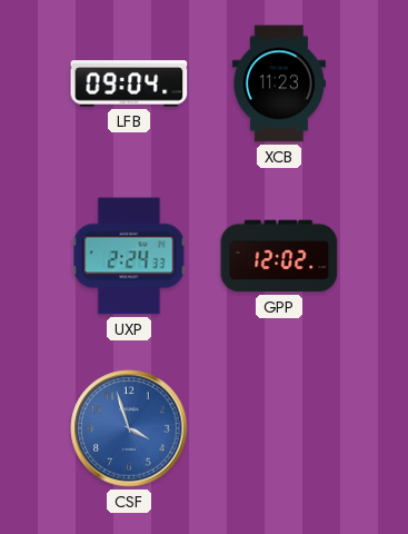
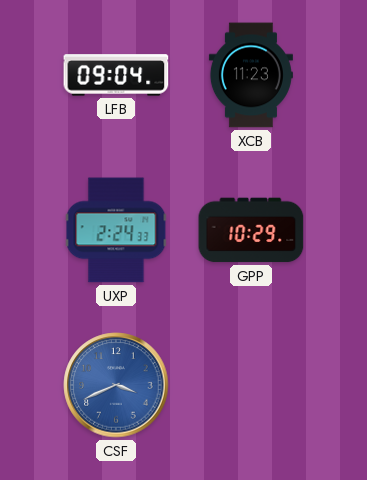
GPP: 12:02 -> 10:29 (251, 230)
CSF: 3:57 -> 3:41 (116, 385)
